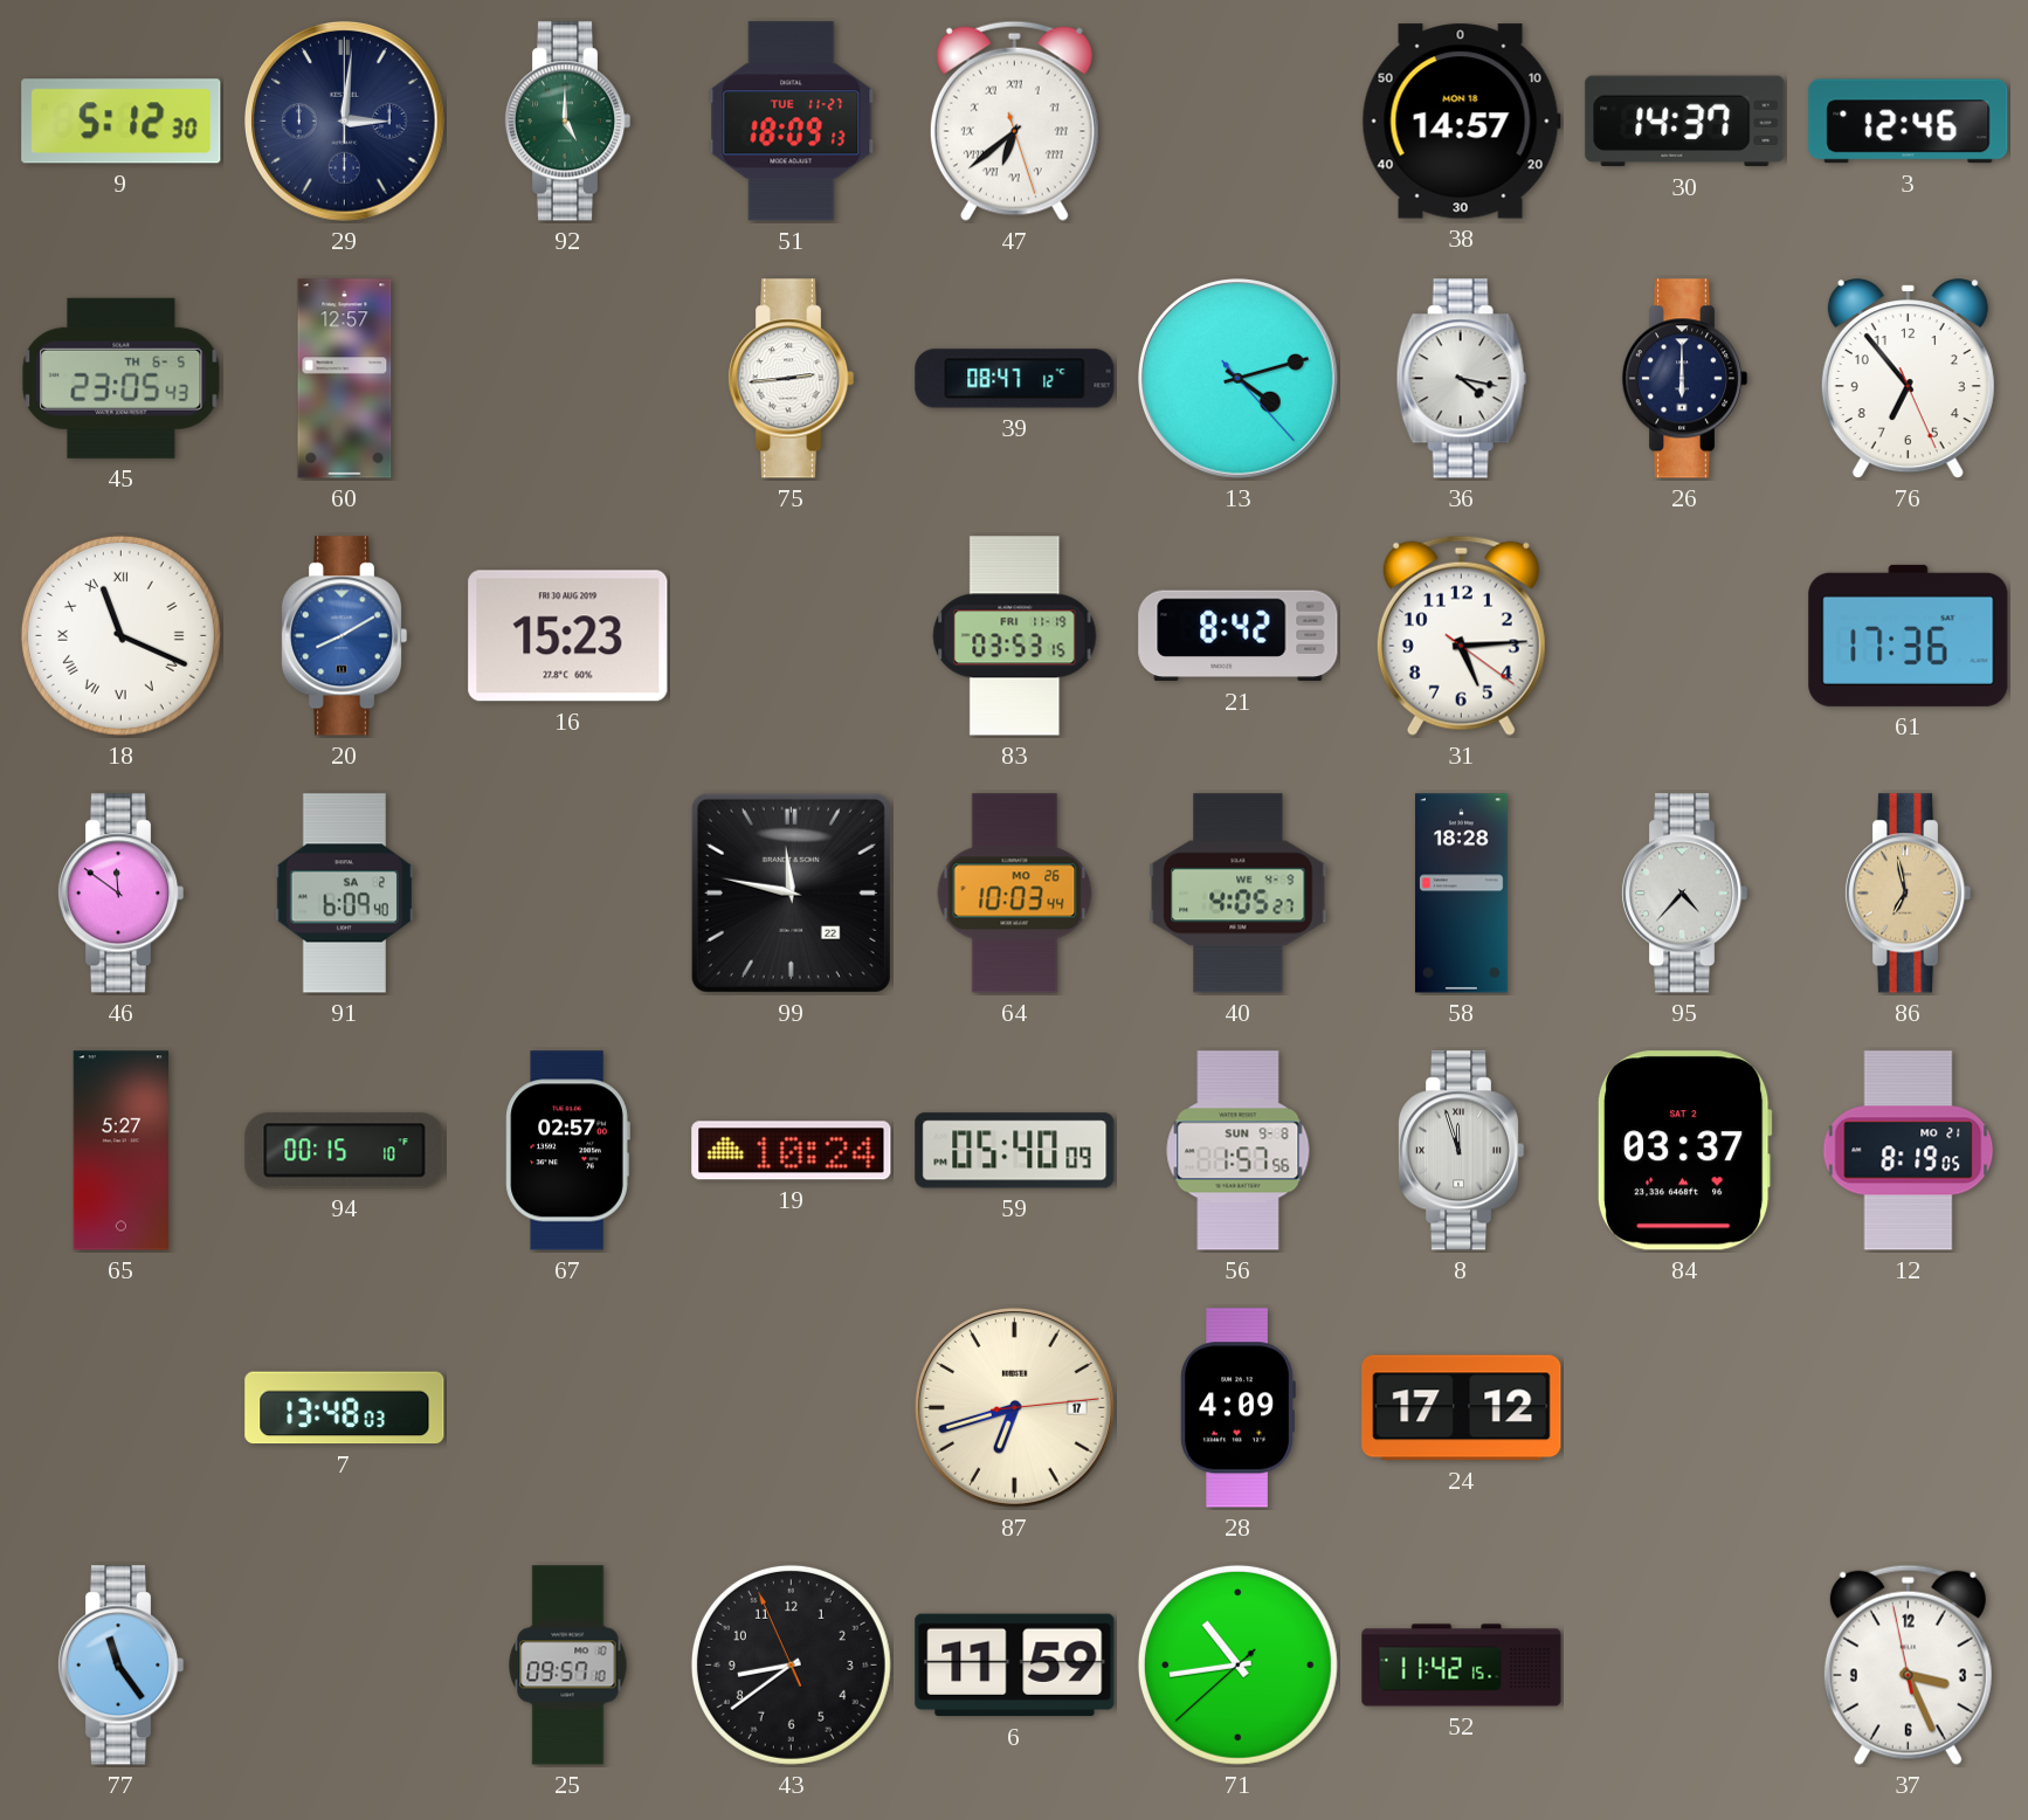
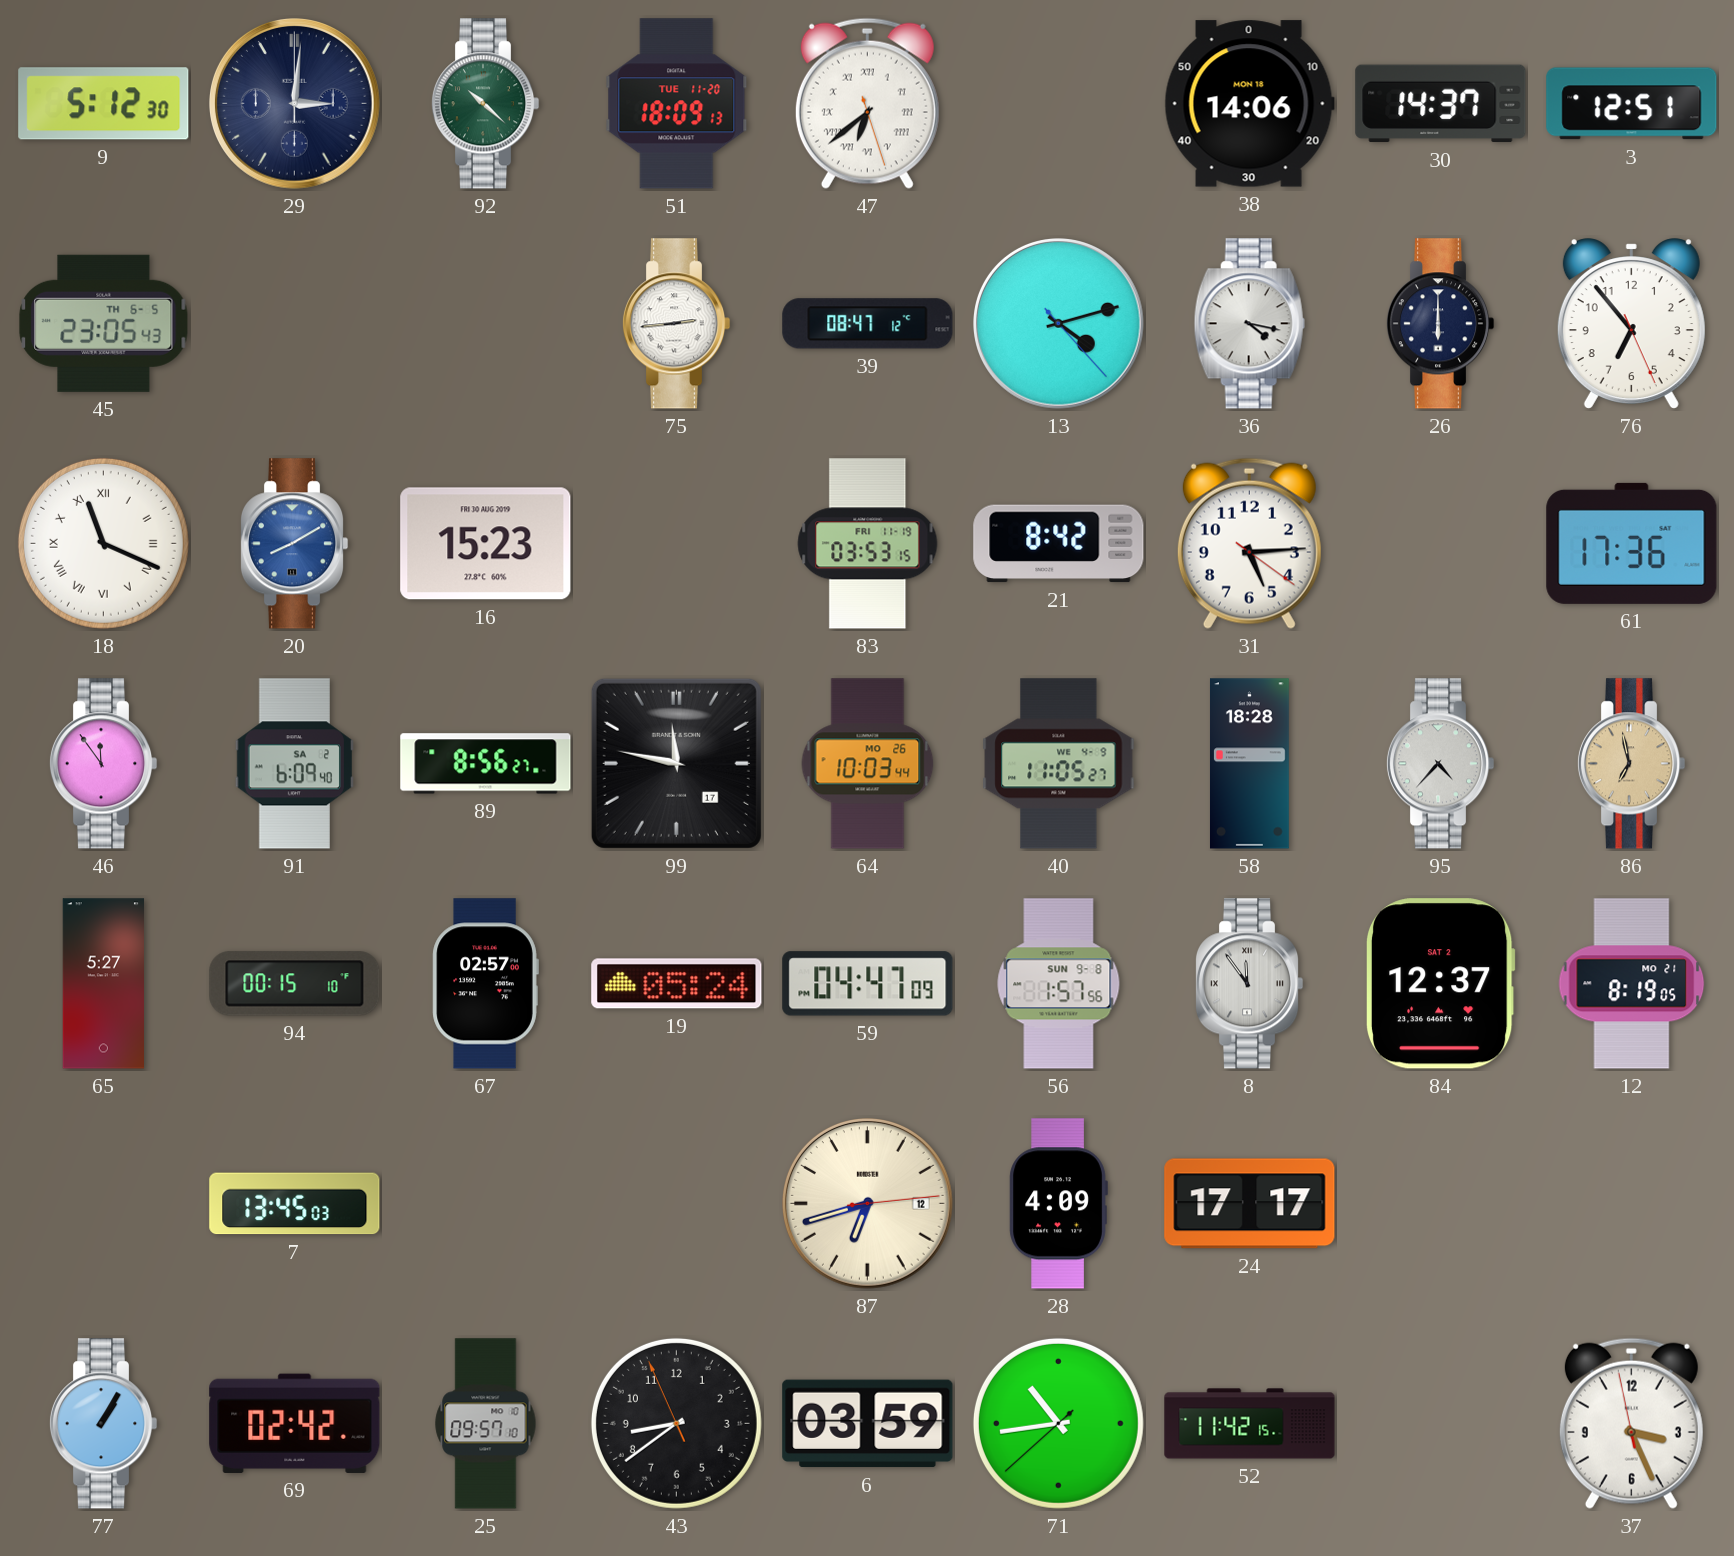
92: 5:00 -> 10:22 (485, 104)
51 date: TUE 11-27 -> TUE 11-20 (677, 104)
38: 14:57 -> 14:06 (1249, 104)
3: 12:46 -> 12:51 (1632, 104)
60: 12:57 -> none (345, 379)
46: 11:51 -> 11:54 (103, 764)
89: none -> 8:56 (486, 764)
99 date: 22 -> 17 (676, 763)
40: 4:05 -> 11:05 (1059, 764)
19: 10:24 -> 05:24 (677, 984)
59: 05:40 -> 04:47 (868, 984)
8: 11:57 -> 11:54 (1249, 984)
84: 03:37 -> 12:37 (1440, 984)
7: 13:48 -> 13:45 (295, 1204)
87 date: 17 -> 12 (868, 1204)
24: 17:12 -> 17:17 (1250, 1204)
77: 11:24 -> 1:05 (103, 1424)
69: none -> 02:42 (295, 1423)
6: 11:59 -> 03:59 (868, 1424)
